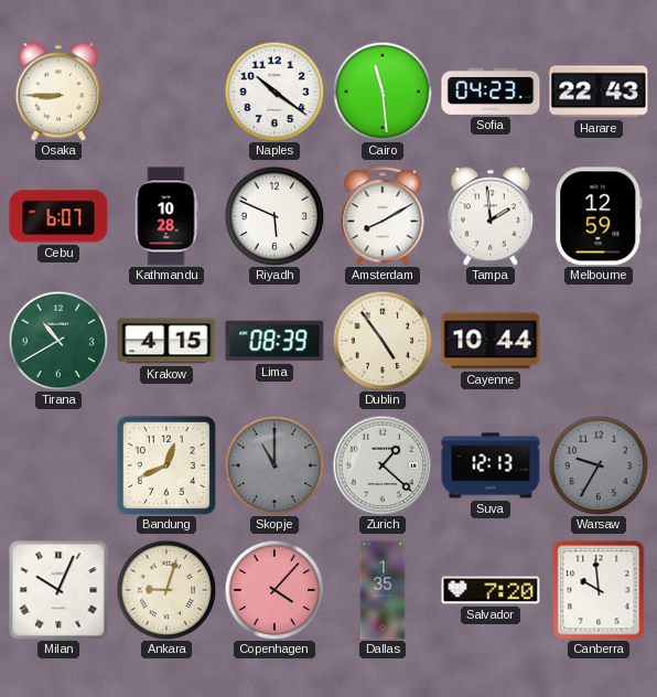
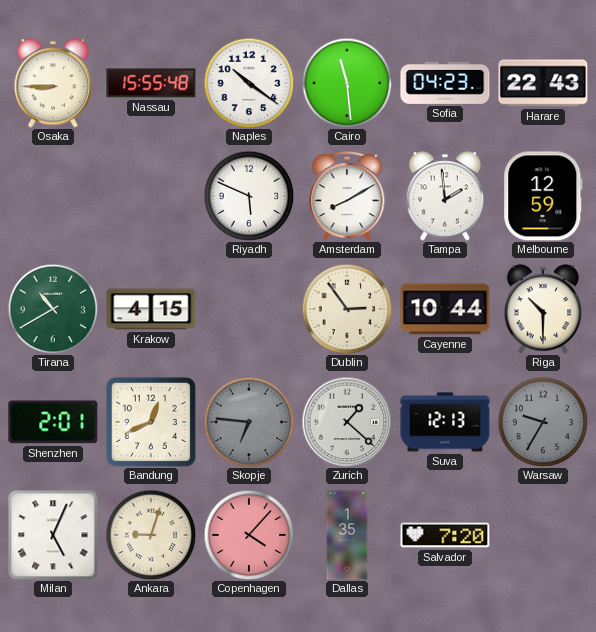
Nassau: none -> 15:55 (151, 83)
Cebu: 6:07 -> none (58, 216)
Kathmandu: 10:28 -> none (166, 216)
Lima: 08:39 -> none (274, 341)
Dublin: 4:54 -> 2:54 (347, 309)
Riga: none -> 10:30 (543, 309)
Shenzhen: none -> 2:01 (53, 422)
Skopje: 11:00 -> 6:46 (249, 422)
Milan: 10:04 -> 5:04 (53, 535)
Canberra: 9:59 -> none (599, 590)
